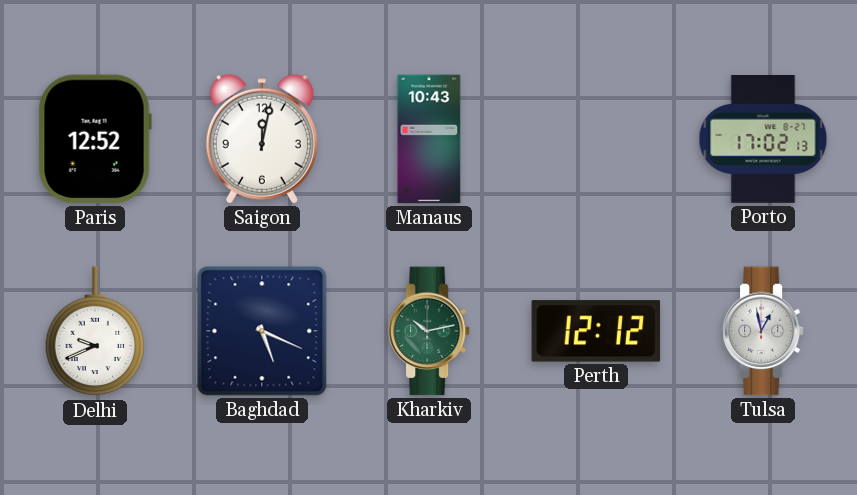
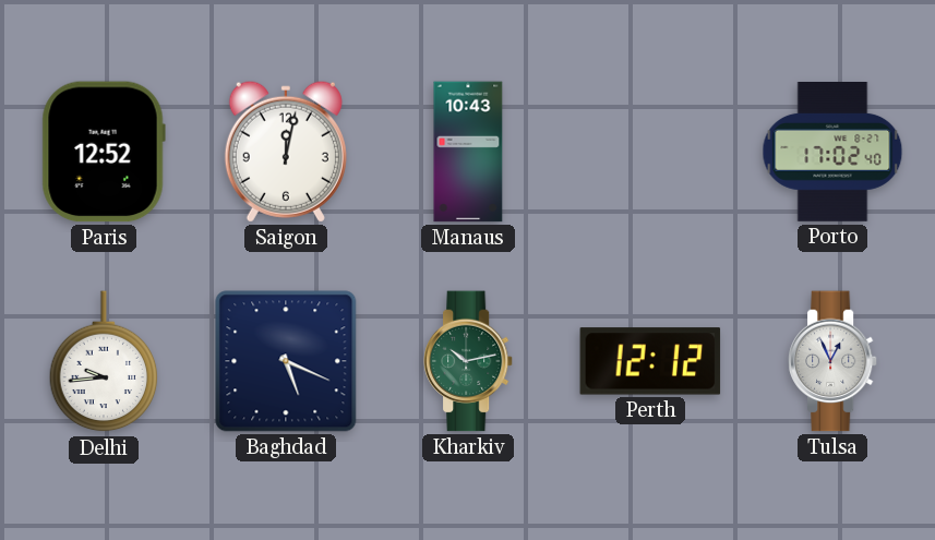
Porto: 17:02:13 -> 17:02:40 (832, 153)
Delhi: 9:41 -> 9:44 (104, 362)
Tulsa: 12:58 -> 12:56 (832, 361)
